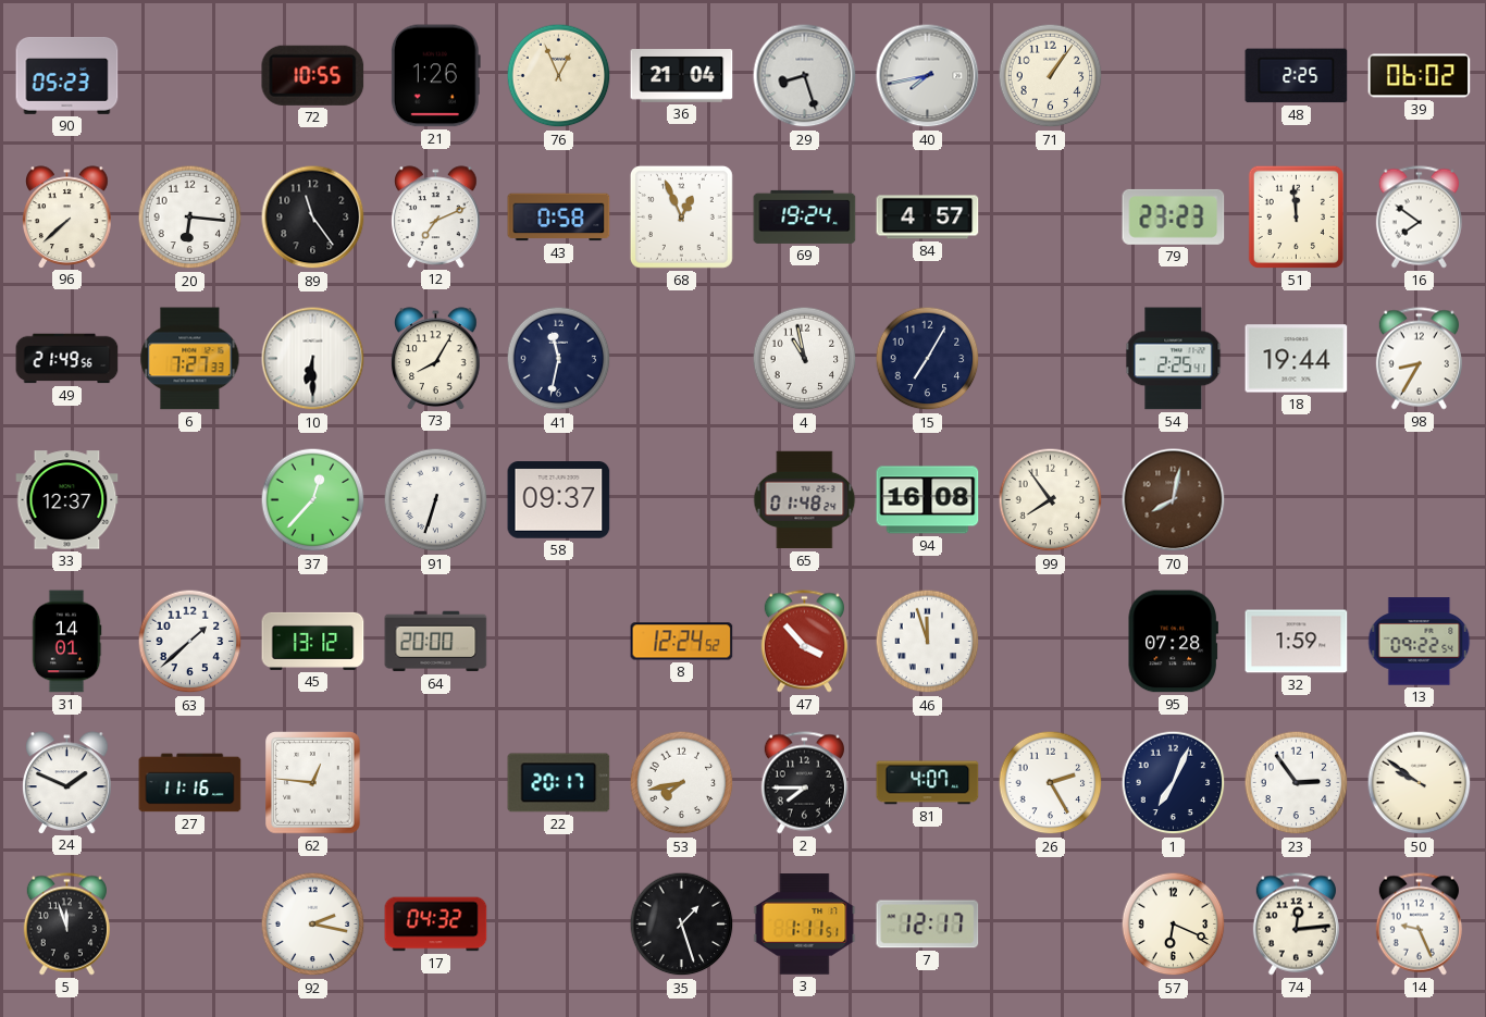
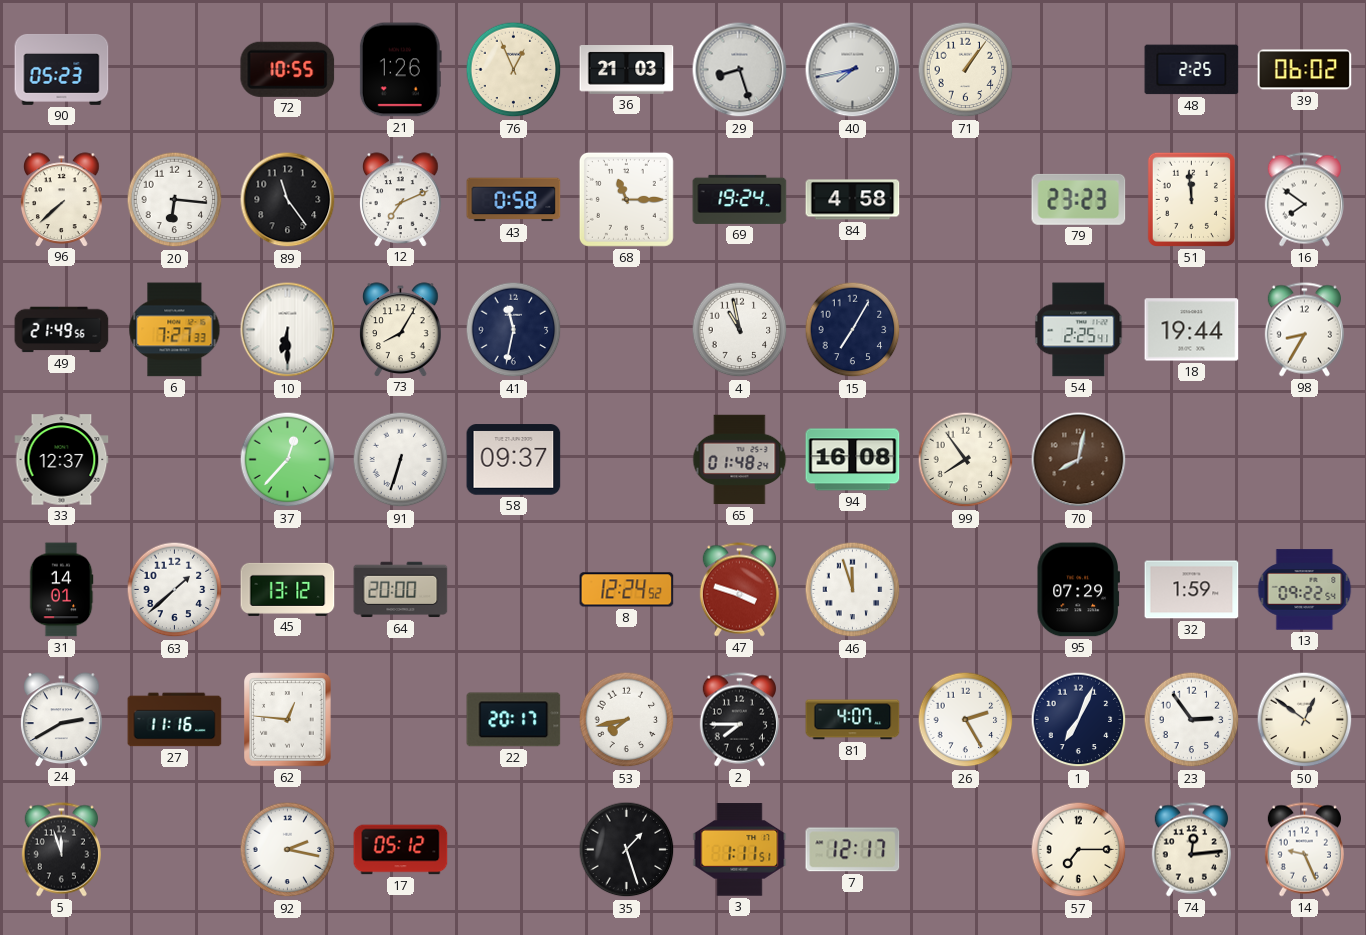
36: 21:04 -> 21:03 (627, 70)
68: 12:56 -> 11:15 (626, 199)
84: 4:57 -> 4:58 (853, 200)
47: 3:53 -> 3:48 (739, 590)
95: 07:28 -> 07:29 (1078, 590)
24: 1:49 -> 2:40 (62, 719)
50: 9:51 -> 12:51 (1305, 720)
17: 04:32 -> 05:12 (401, 850)
57: 6:19 -> 7:15 (1079, 850)
